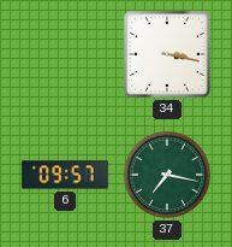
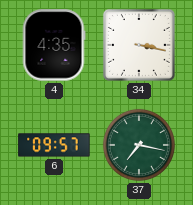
4: none -> 4:35 (54, 45)
